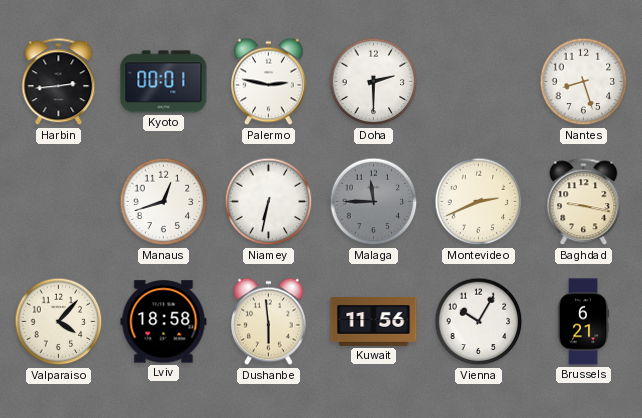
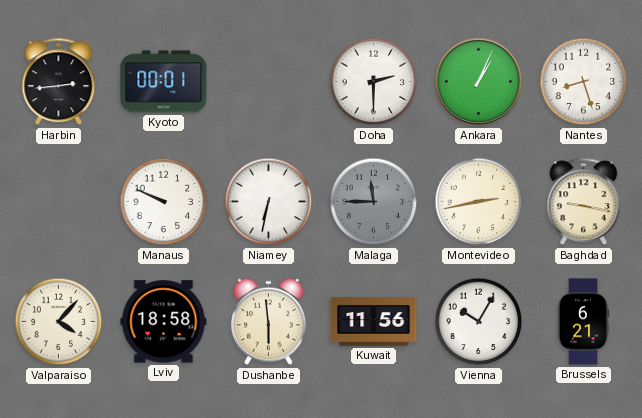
Palermo: 2:47 -> none (268, 82)
Ankara: none -> 1:04 (479, 82)
Manaus: 12:42 -> 9:49 (164, 202)
Montevideo: 2:41 -> 2:43 (479, 202)
